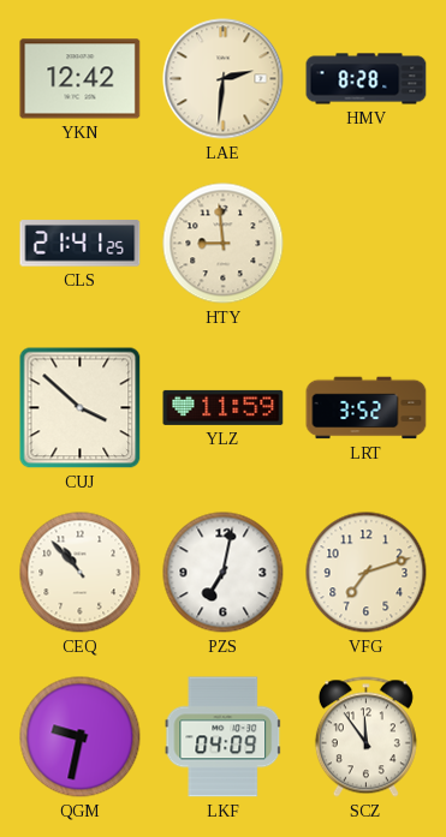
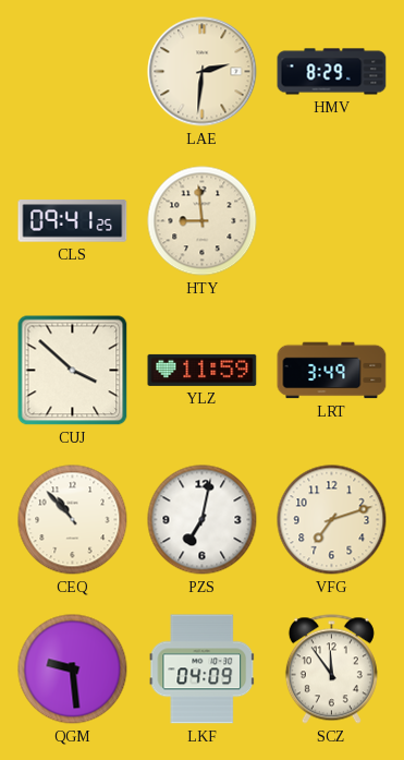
YKN: 12:42 -> none (81, 79)
HMV: 8:28 -> 8:29 (332, 72)
CLS: 21:41 -> 09:41 (73, 221)
LRT: 3:52 -> 3:49 (332, 371)
QGM: 9:32 -> 9:29 (73, 669)
